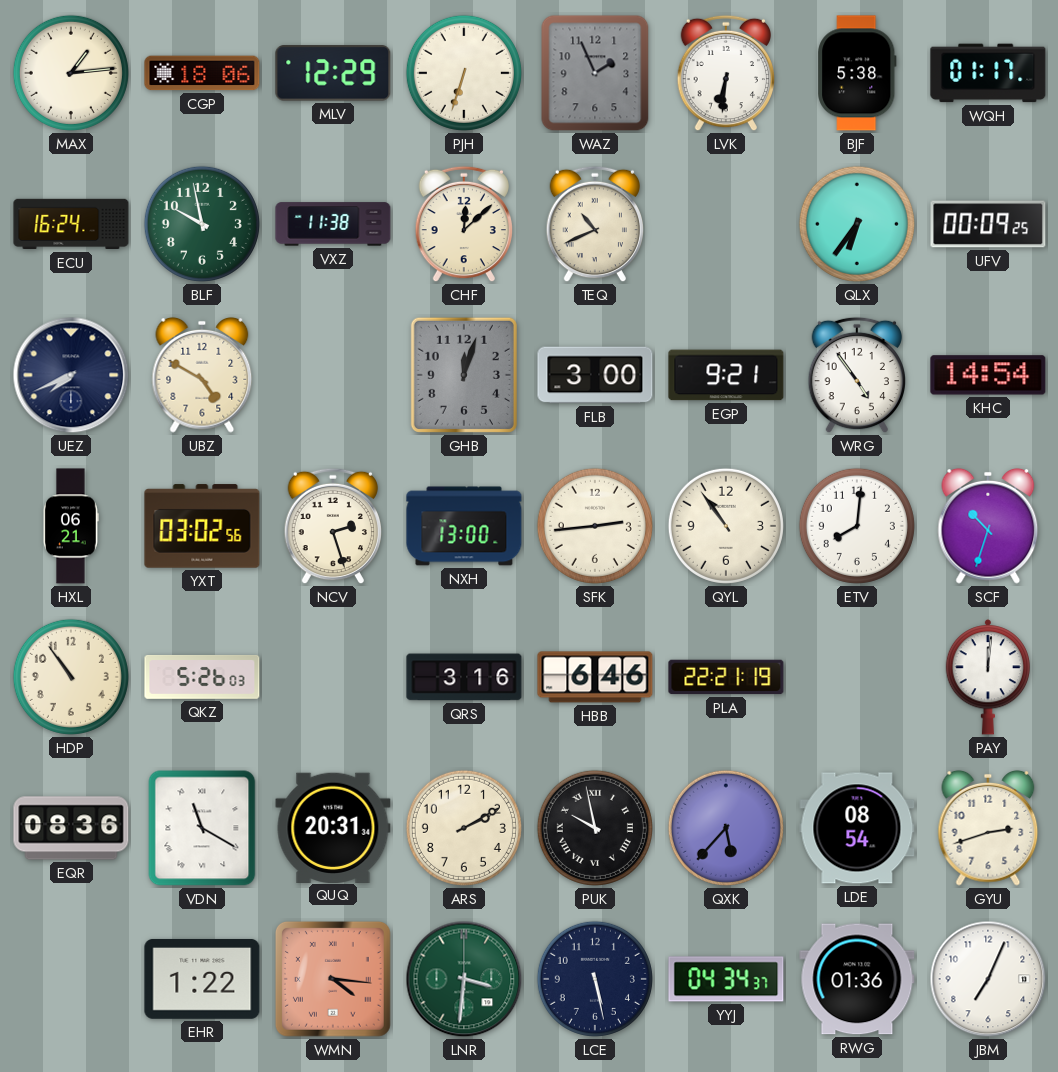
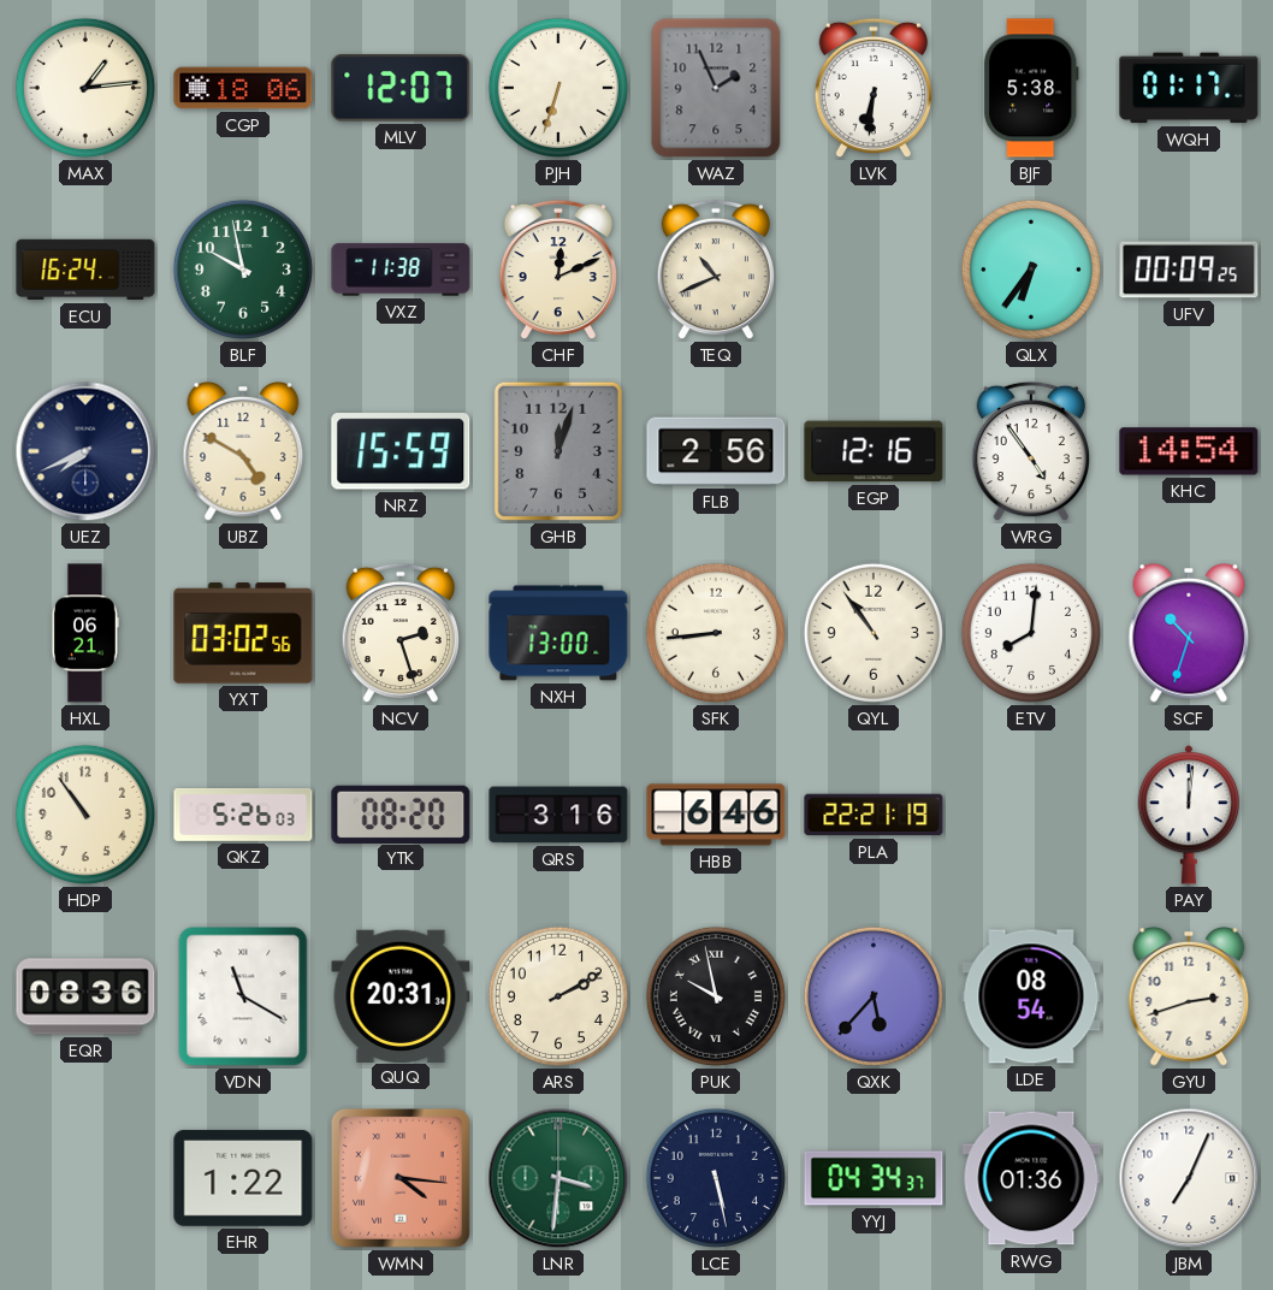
MLV: 12:29 -> 12:07 (401, 88)
CHF: 12:08 -> 12:11 (557, 270)
NRZ: none -> 15:59 (401, 451)
FLB: 3:00 -> 2:56 (716, 451)
EGP: 9:21 -> 12:16 (874, 451)
SFK: 2:44 -> 8:44 (716, 633)
YTK: none -> 08:20 (401, 813)
